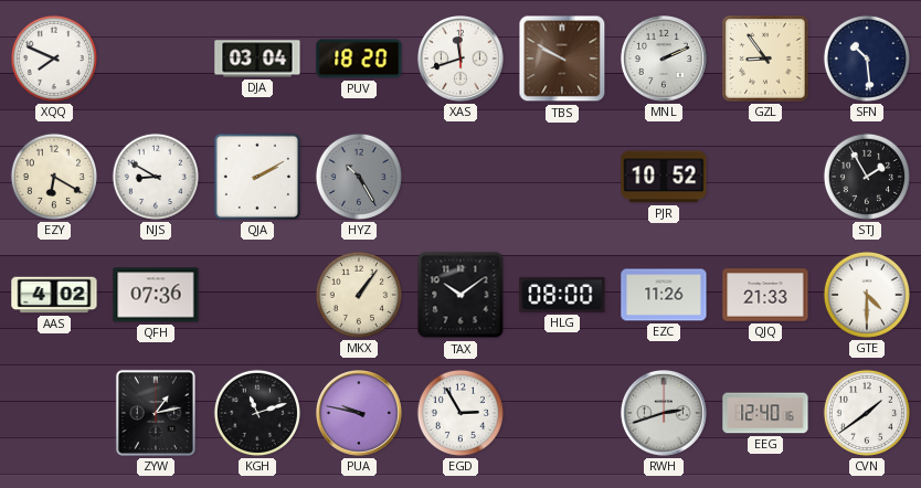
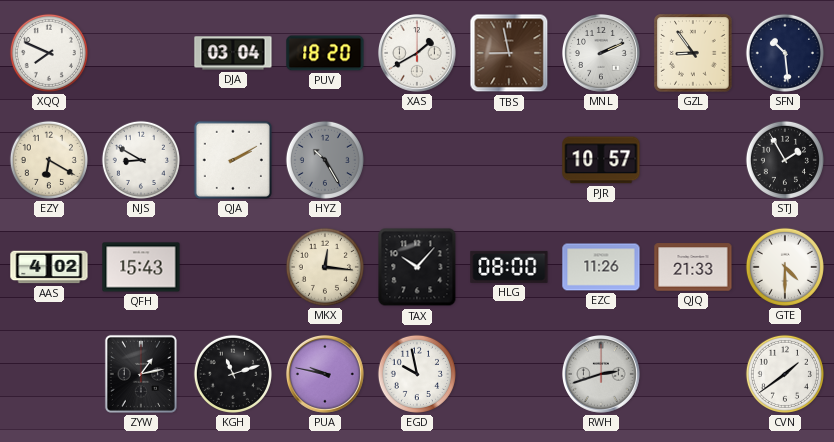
XAS: 11:42 -> 1:40 (418, 54)
TBS: 9:50 -> 8:58 (509, 53)
PJR: 10:52 -> 10:57 (601, 160)
QFH: 07:36 -> 15:43 (141, 267)
MKX: 1:06 -> 12:16 (325, 267)
TAX: 10:09 -> 10:07 (417, 267)
EGD: 2:55 -> 9:58 (417, 374)
EEG: 12:40 -> none (765, 413)
